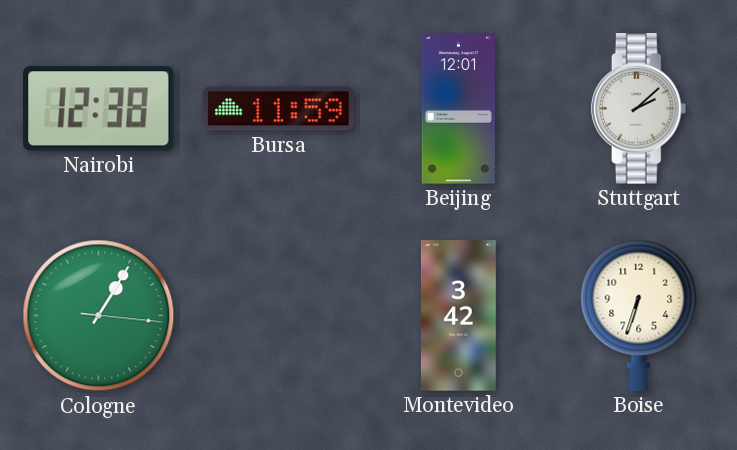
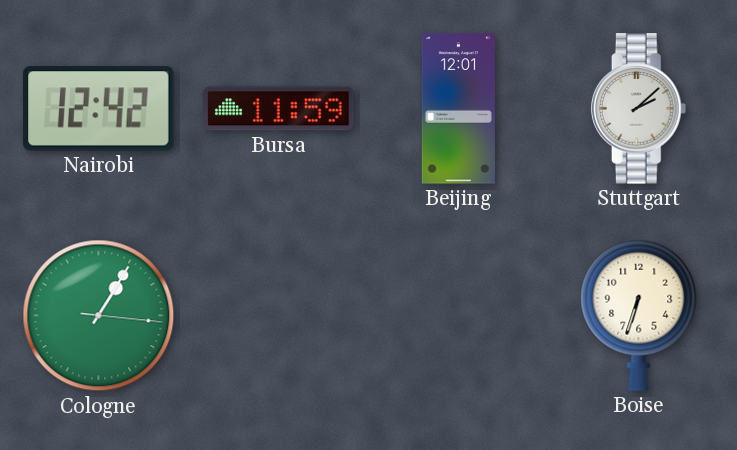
Nairobi: 12:38 -> 12:42 (99, 109)
Montevideo: 3:42 -> none (458, 316)
